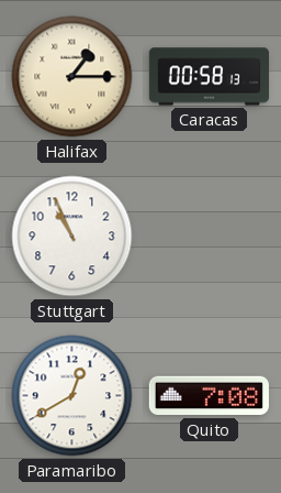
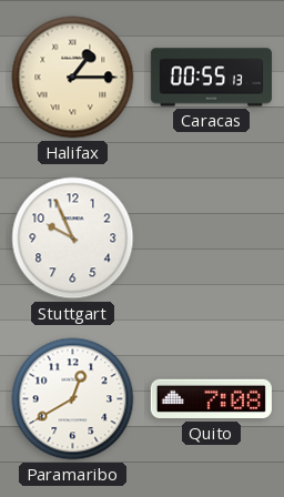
Caracas: 00:58 -> 00:55 (211, 78)
Stuttgart: 10:56 -> 9:56 (73, 239)
